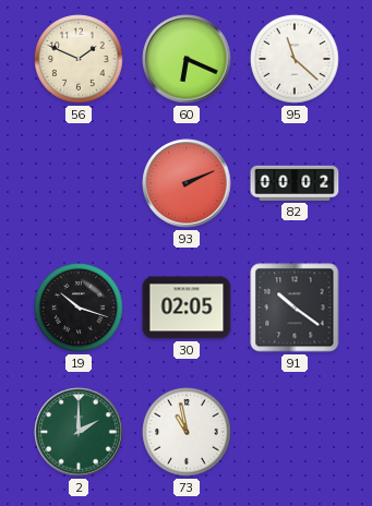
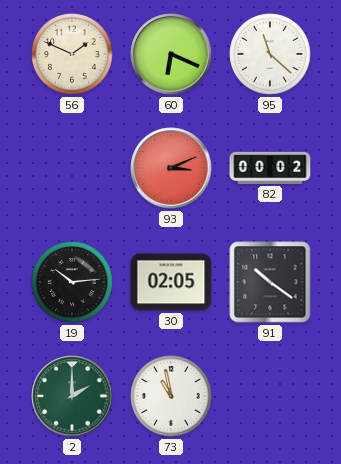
93: 2:11 -> 3:11 (171, 168)
19: 10:18 -> 10:14 (72, 282)
